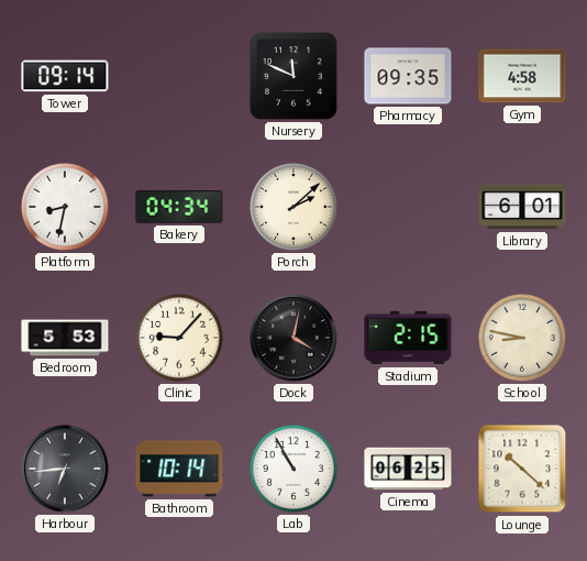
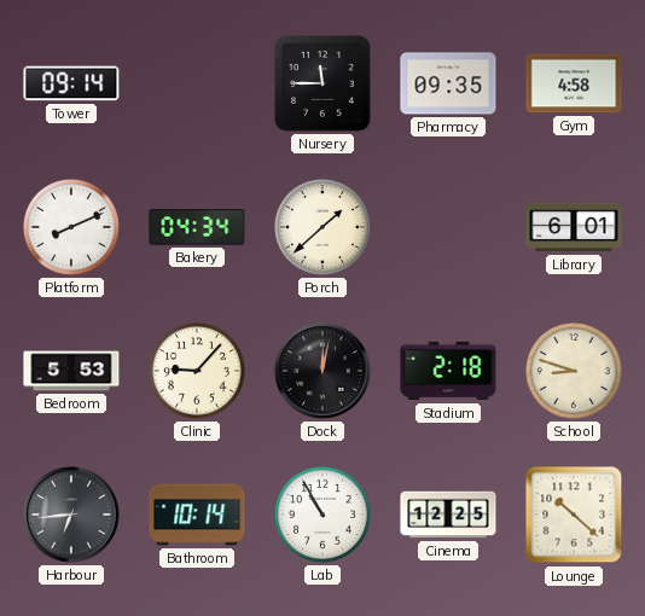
Nursery: 11:49 -> 11:45 (322, 83)
Platform: 8:32 -> 8:11 (71, 227)
Porch: 2:08 -> 1:38 (322, 227)
Dock: 4:02 -> 12:02 (322, 371)
Stadium: 2:15 -> 2:18 (448, 371)
School: 8:47 -> 8:48 (574, 371)
Cinema: 06:25 -> 12:25 (448, 515)
